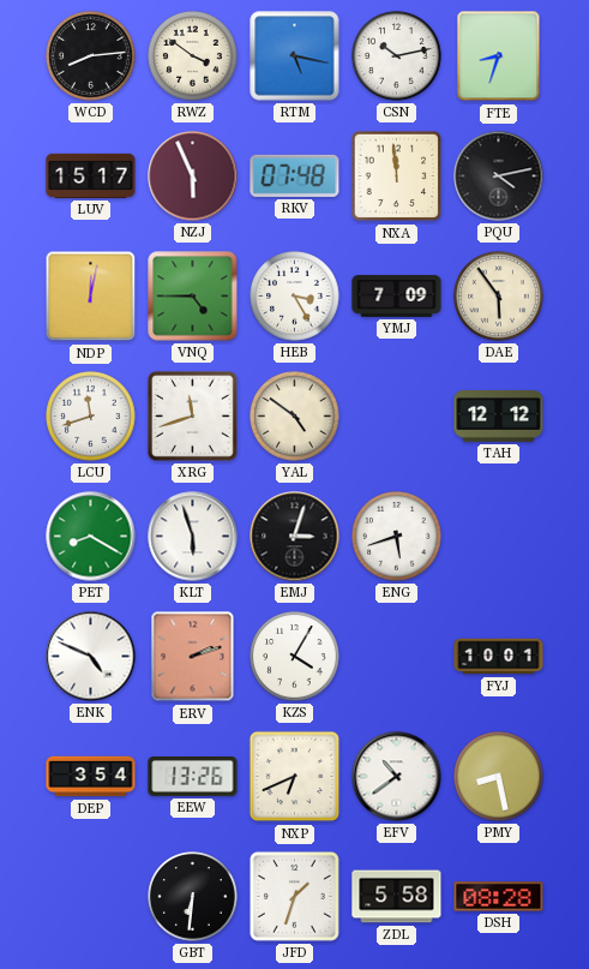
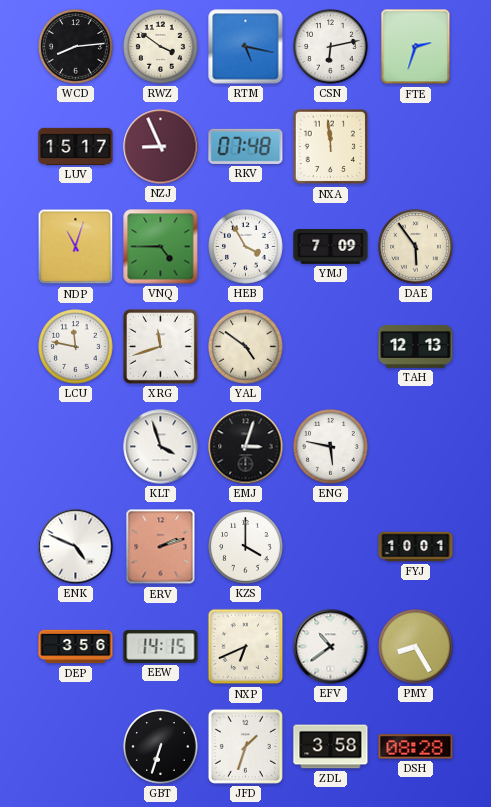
CSN: 10:13 -> 6:13 (331, 47)
FTE: 8:33 -> 2:33 (416, 47)
NZJ: 5:56 -> 8:56 (161, 147)
PQU: 4:13 -> none (499, 177)
NDP: 12:02 -> 11:03 (76, 247)
HEB: 3:25 -> 3:55 (246, 247)
LCU: 11:42 -> 11:47 (76, 347)
TAH: 12:12 -> 12:13 (416, 346)
PET: 8:20 -> none (91, 537)
KLT: 5:57 -> 3:57 (161, 447)
ENG: 5:42 -> 5:47 (331, 447)
KZS: 4:05 -> 4:00 (246, 547)
DEP: 3:54 -> 3:56 (76, 647)
EEW: 13:26 -> 14:15 (161, 647)
PMY: 8:28 -> 8:25 (416, 647)
GBT: 6:31 -> 6:33 (161, 747)
ZDL: 5:58 -> 3:58 (331, 747)
